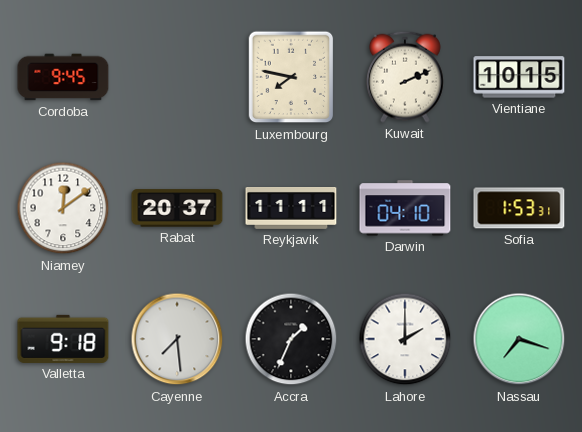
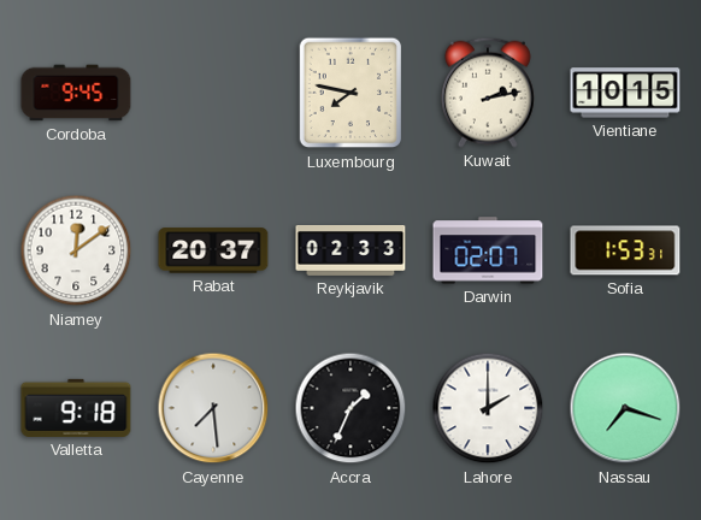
Kuwait: 2:11 -> 2:13 (488, 93)
Reykjavik: 11:11 -> 02:33 (350, 252)
Darwin: 04:10 -> 02:07 (488, 250)
